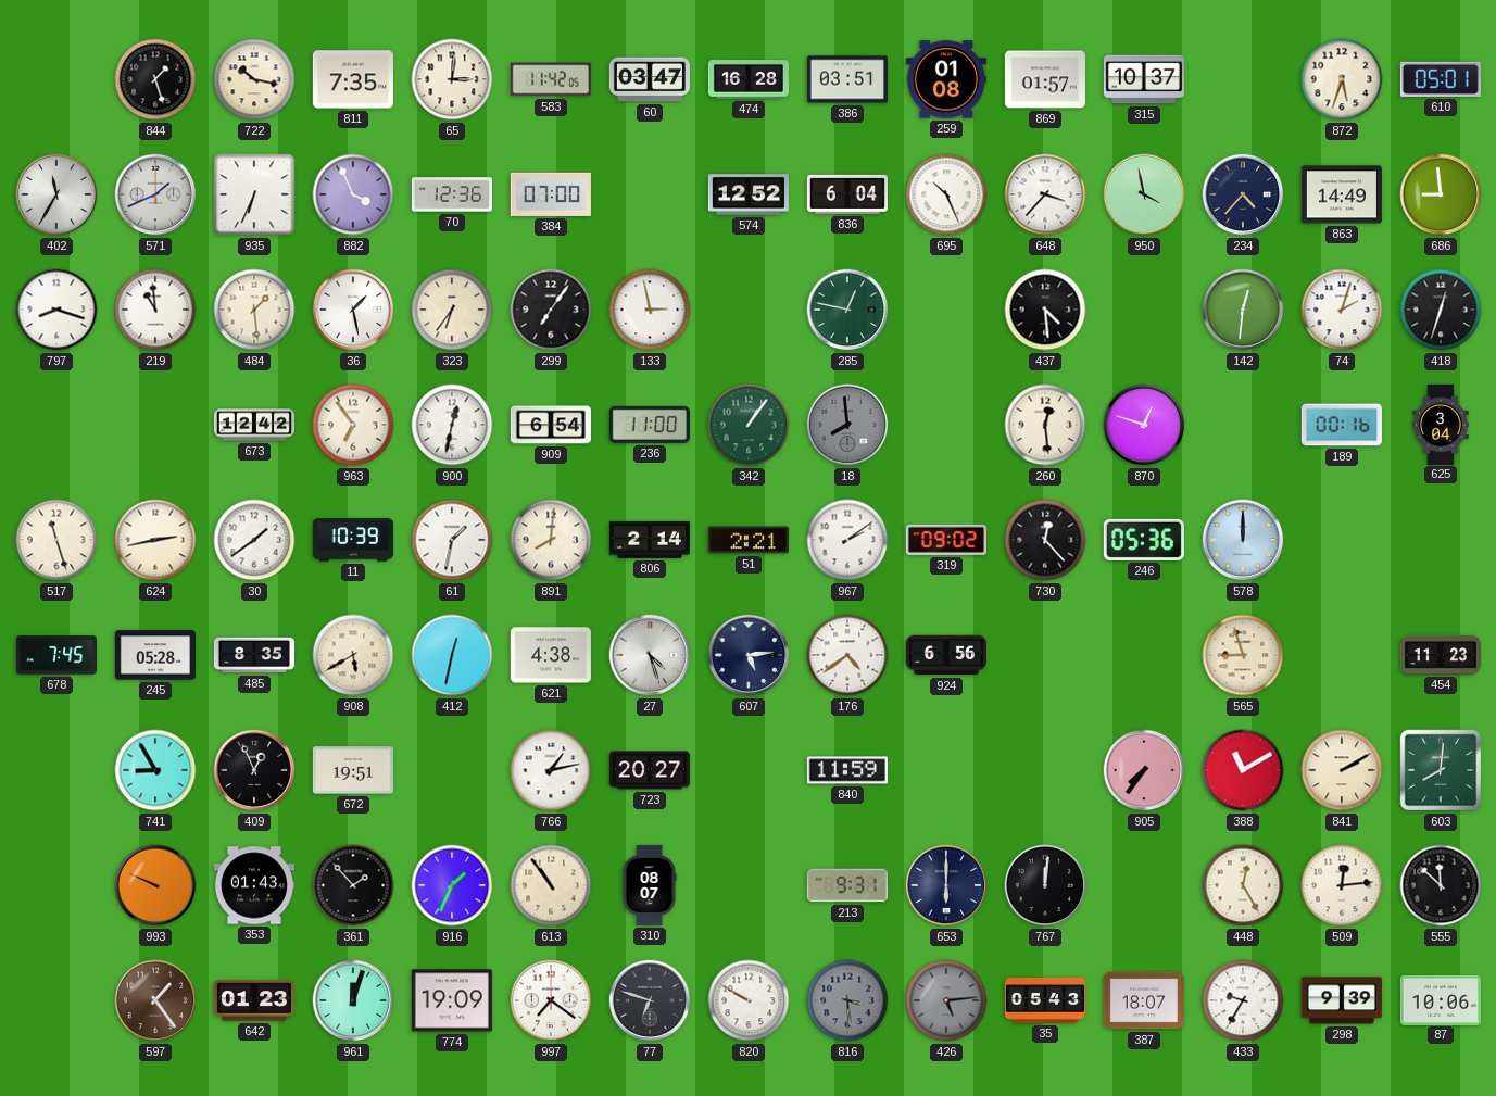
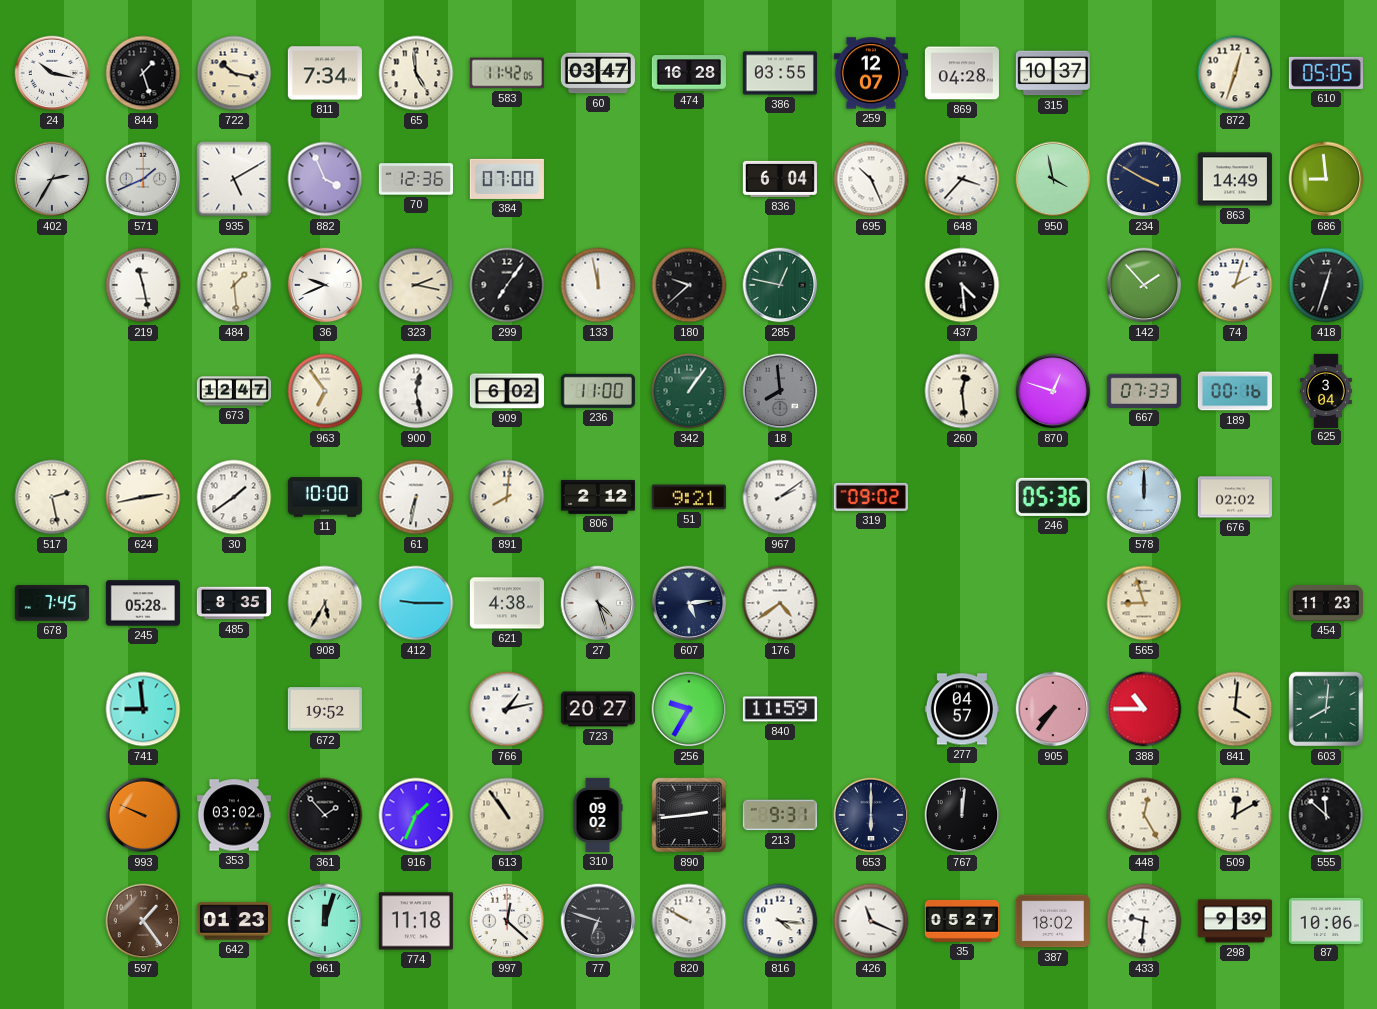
24: none -> 10:17 (52, 73)
811: 7:35 -> 7:34 (325, 73)
65: 3:01 -> 4:59 (416, 73)
386: 03:51 -> 03:55 (780, 73)
259: 01:08 -> 12:07 (871, 73)
869: 01:57 -> 04:28 (962, 73)
872: 5:33 -> 12:33 (1235, 73)
610: 05:01 -> 05:05 (1326, 73)
402: 11:35 -> 2:35 (52, 179)
935: 6:34 -> 5:10 (234, 179)
574: 12:52 -> none (749, 194)
234: 4:37 -> 3:50 (1144, 179)
797: 8:18 -> none (56, 310)
219: 10:59 -> 11:28 (143, 285)
36: 1:28 -> 9:41 (325, 285)
323: 6:36 -> 2:17 (416, 285)
133: 2:58 -> 11:58 (598, 285)
180: none -> 9:38 (689, 285)
142: 12:31 -> 1:53 (1144, 285)
673: 12:42 -> 12:47 (233, 391)
900: 12:32 -> 12:28 (416, 391)
909: 6:54 -> 6:02 (507, 391)
667: none -> 07:33 (1144, 391)
517: 11:27 -> 2:28 (52, 497)
11: 10:39 -> 10:00 (325, 497)
61: 1:32 -> 6:32 (416, 497)
806: 2:14 -> 2:12 (598, 497)
51: 2:21 -> 9:21 (689, 497)
730: 12:23 -> none (1045, 540)
676: none -> 02:02 (1235, 497)
908: 5:40 -> 5:35 (325, 603)
412: 12:32 -> 9:15 (416, 603)
924: 6:56 -> none (946, 655)
741: 8:55 -> 8:59 (143, 709)
409: 12:56 -> none (254, 770)
672: 19:51 -> 19:52 (325, 709)
256: none -> 9:35 (689, 709)
277: none -> 04:57 (962, 709)
388: 11:10 -> 10:45 (1144, 709)
841: 2:10 -> 4:01 (1235, 709)
353: 01:43 -> 03:02 (234, 815)
310: 08:07 -> 09:02 (598, 815)
890: none -> 2:44 (689, 815)
509: 12:14 -> 12:10 (1235, 815)
774: 19:09 -> 11:18 (416, 921)
997: 7:21 -> 12:22 (507, 921)
816: 3:29 -> 4:16 (780, 921)
816 dial: grey -> white (780, 921)
426: 5:14 -> 11:19 (871, 921)
426 dial: grey -> white (871, 921)
35: 05:43 -> 05:27 (962, 921)
387: 18:07 -> 18:02 (1053, 921)
433: 9:35 -> 9:31 (1144, 921)
